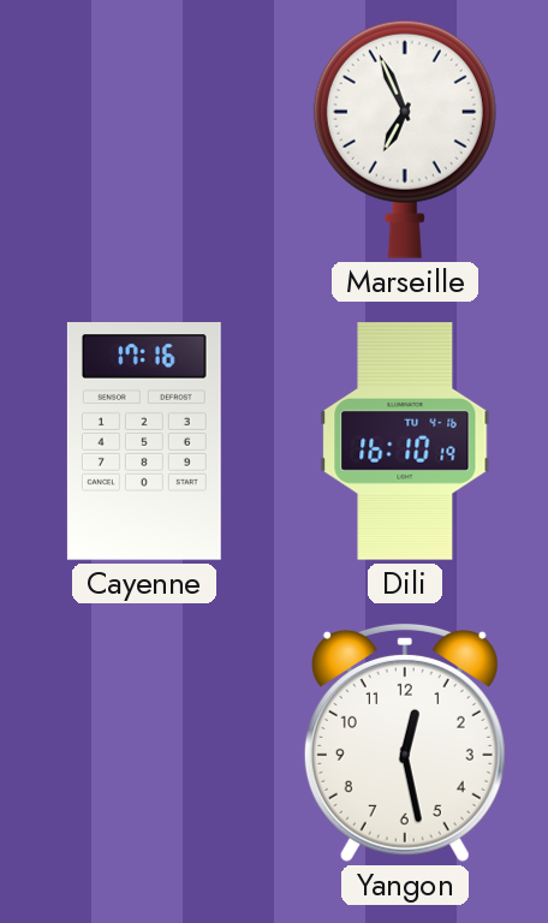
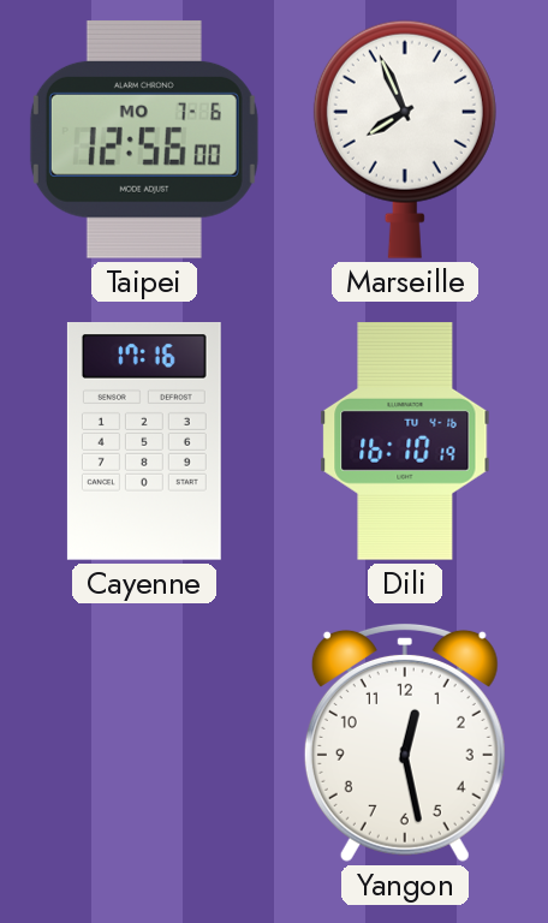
Taipei: none -> 12:56 (144, 139)
Marseille: 6:56 -> 7:56 (405, 139)
